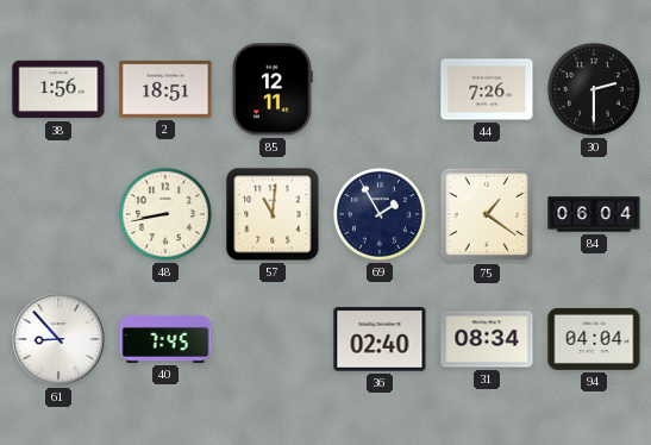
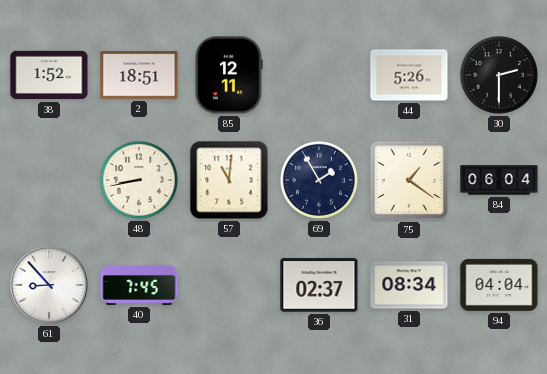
38: 1:56 -> 1:52 (49, 75)
44: 7:26 -> 5:26 (409, 75)
36: 02:40 -> 02:37 (319, 285)
